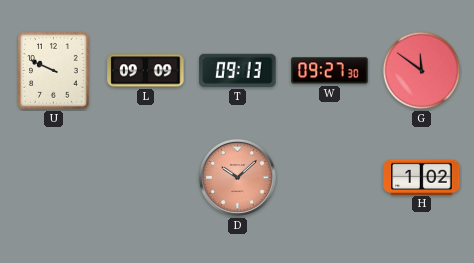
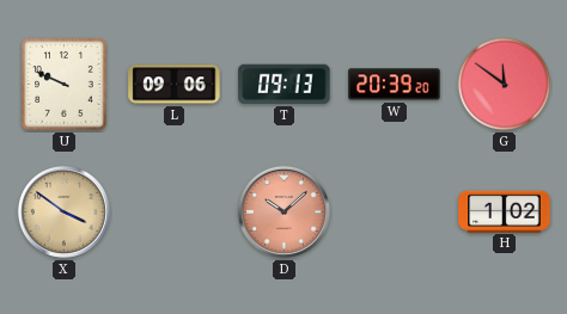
L: 09:09 -> 09:06 (175, 85)
W: 09:27 -> 20:39 (395, 85)
X: none -> 3:51 (63, 211)
